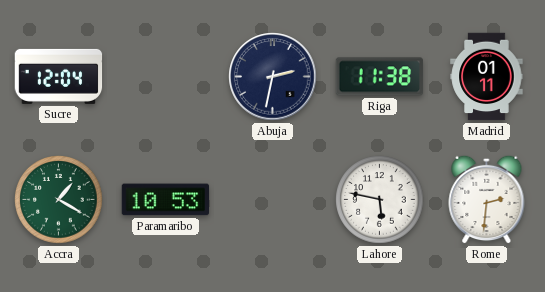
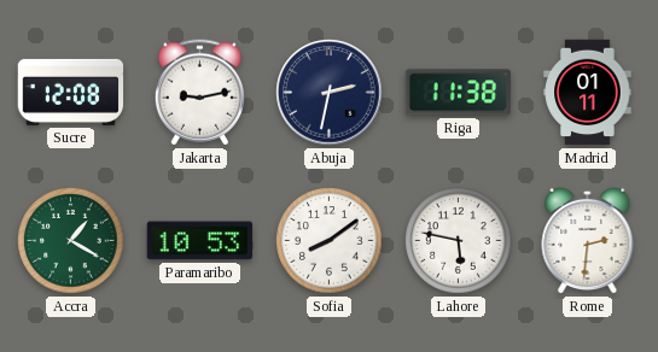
Sucre: 12:04 -> 12:08 (71, 92)
Jakarta: none -> 9:13 (199, 93)
Sofia: none -> 8:09 (330, 241)
